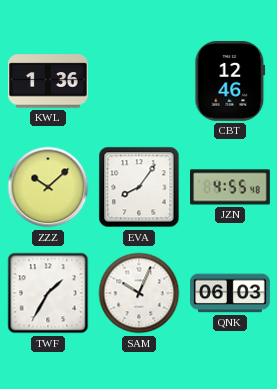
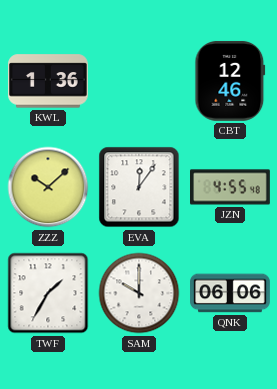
EVA: 8:06 -> 12:06 (139, 187)
SAM: 10:04 -> 10:00 (139, 293)
QNK: 06:03 -> 06:06 (231, 293)
